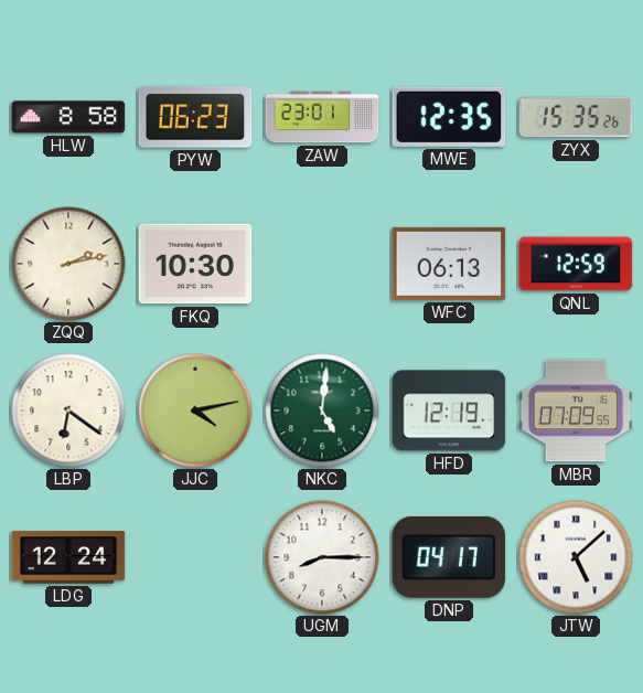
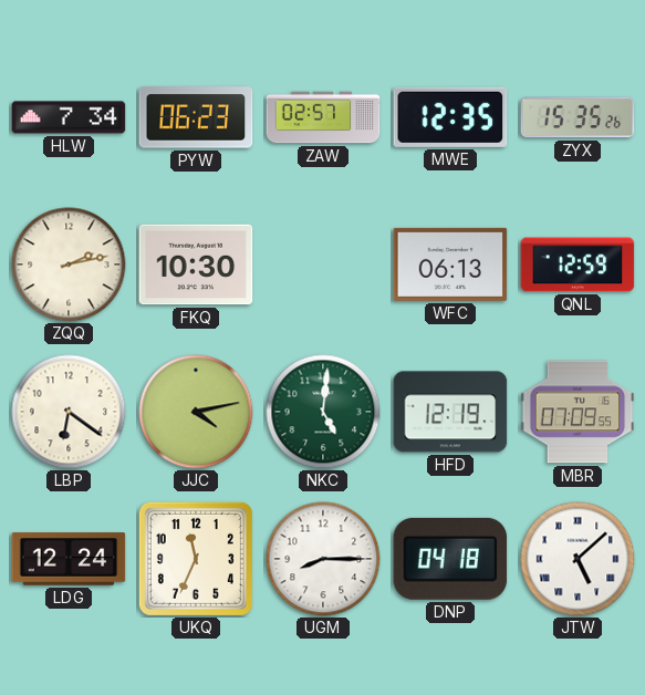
HLW: 8:58 -> 7:34 (69, 117)
ZAW: 23:01 -> 02:57 (323, 117)
UKQ: none -> 11:34 (196, 559)
DNP: 04:17 -> 04:18 (450, 559)
